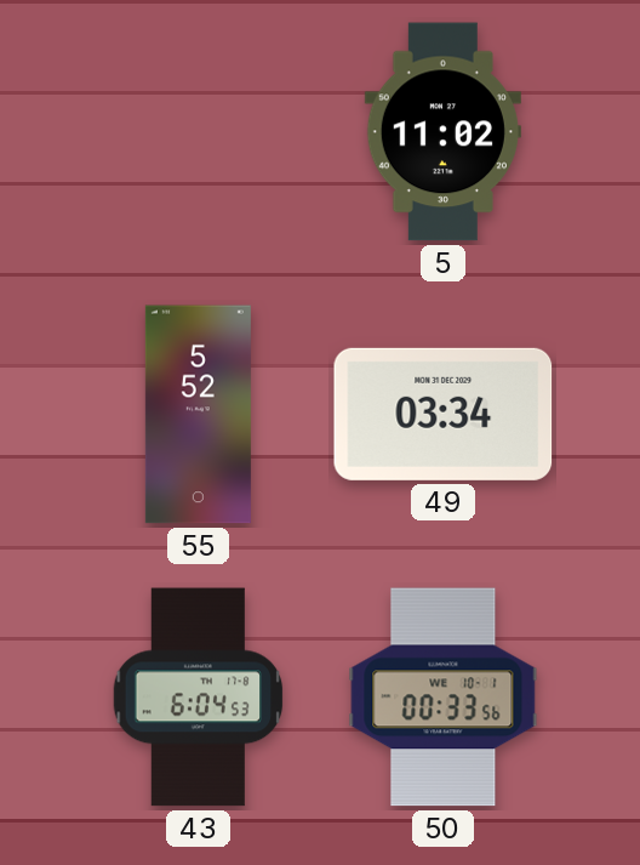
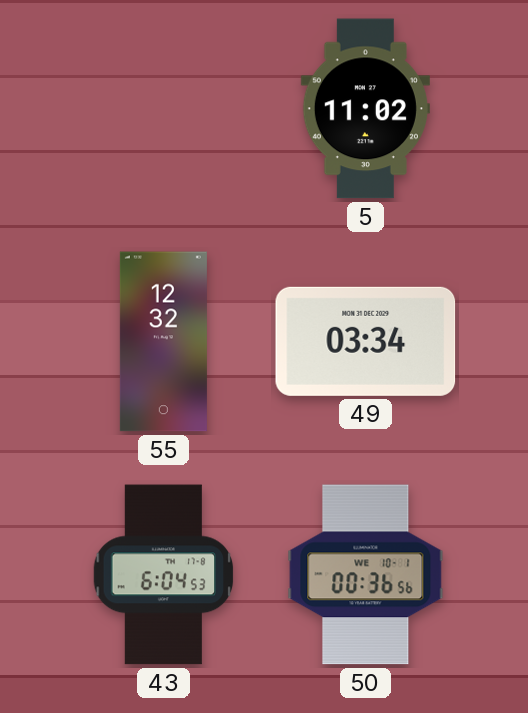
55: 5:52 -> 12:32 (163, 342)
50: 00:33 -> 00:36 (366, 575)
